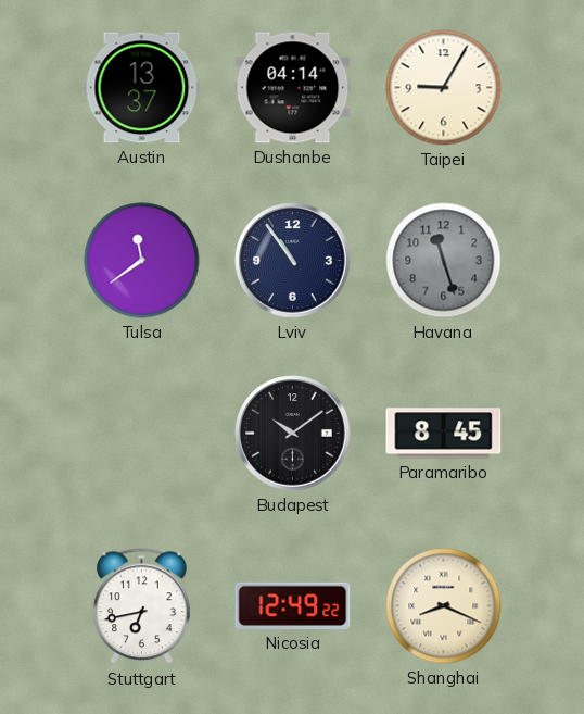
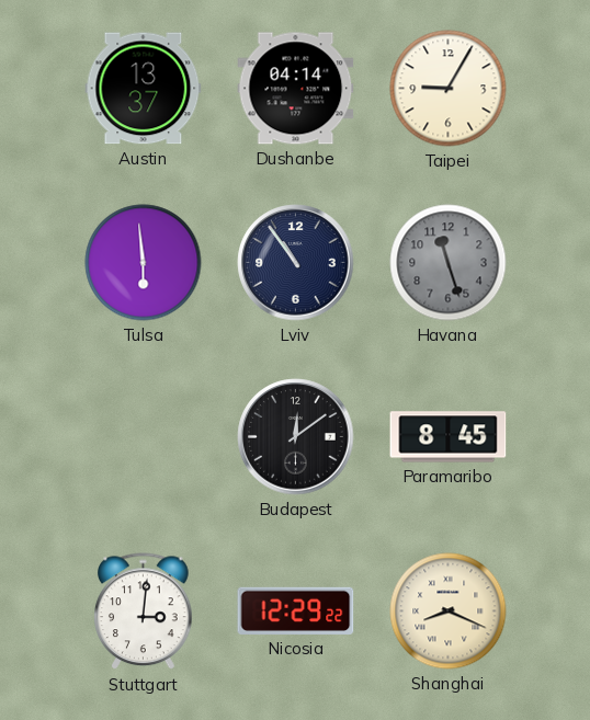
Tulsa: 11:39 -> 5:59 (144, 263)
Budapest: 10:09 -> 12:09 (296, 437)
Stuttgart: 6:43 -> 3:01 (144, 612)
Nicosia: 12:49 -> 12:29 (296, 610)
